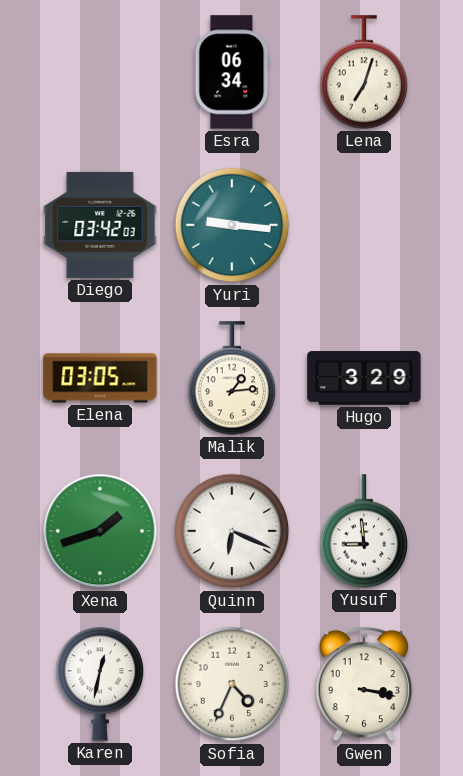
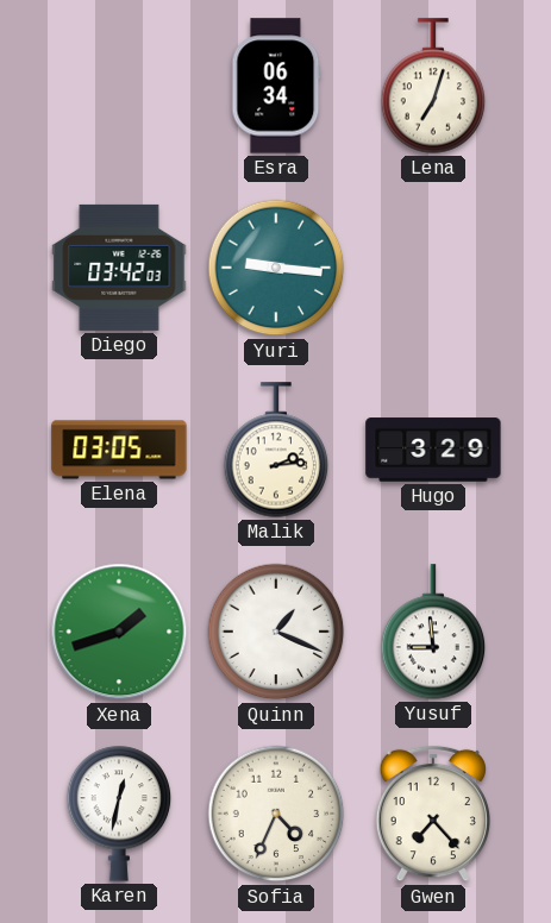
Malik: 1:14 -> 2:14 (276, 450)
Quinn: 6:19 -> 1:19 (276, 632)
Gwen: 3:17 -> 7:23 (432, 814)
